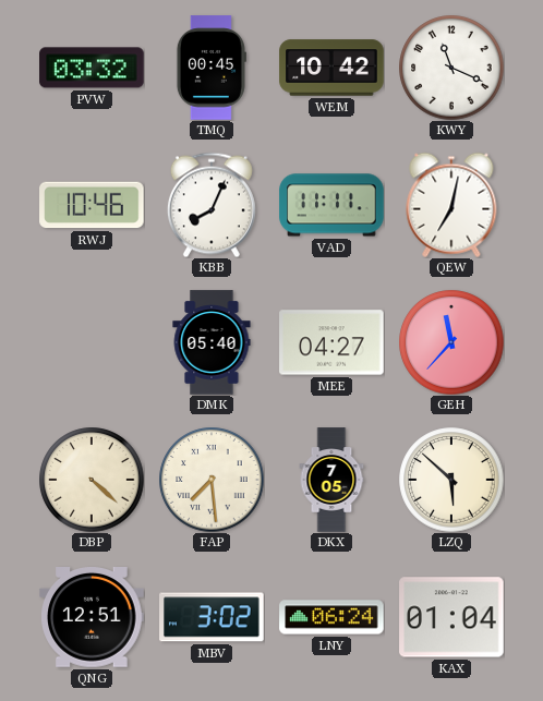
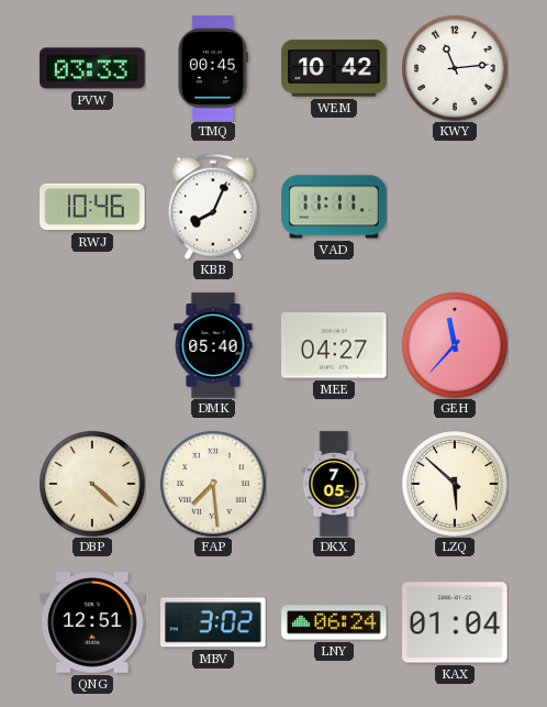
PVW: 03:32 -> 03:33 (92, 68)
KWY: 11:19 -> 11:14 (455, 68)
QEW: 7:02 -> none (451, 205)
